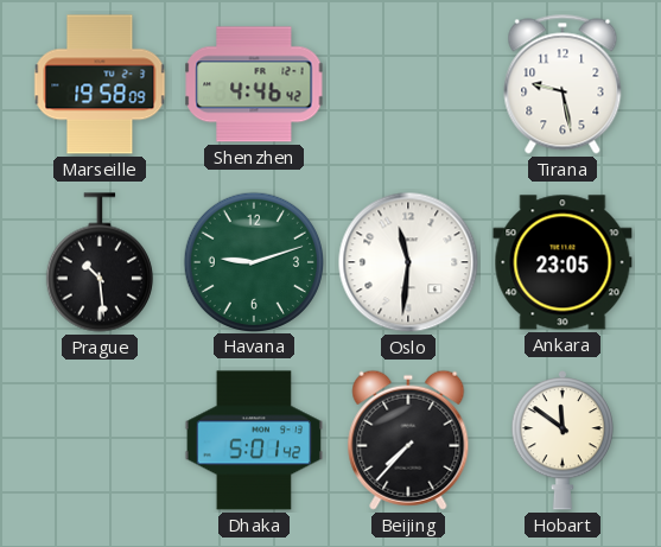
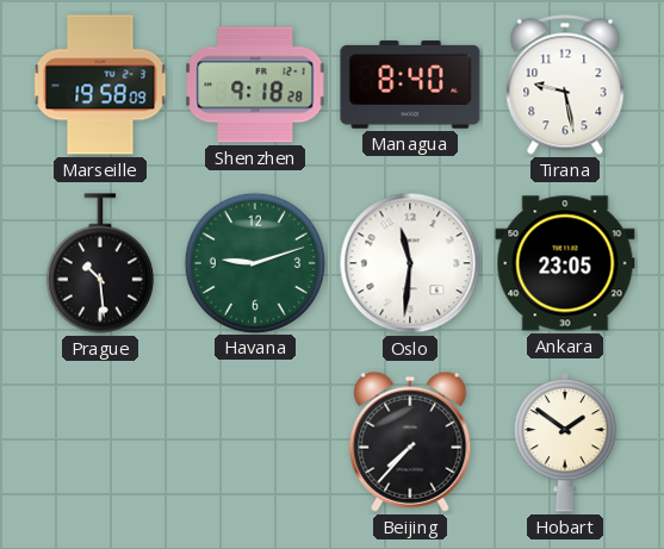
Shenzhen: 4:46 -> 9:18 (255, 85)
Managua: none -> 8:40 (410, 86)
Dhaka: 5:01 -> none (254, 440)
Hobart: 11:51 -> 1:51 (565, 443)
